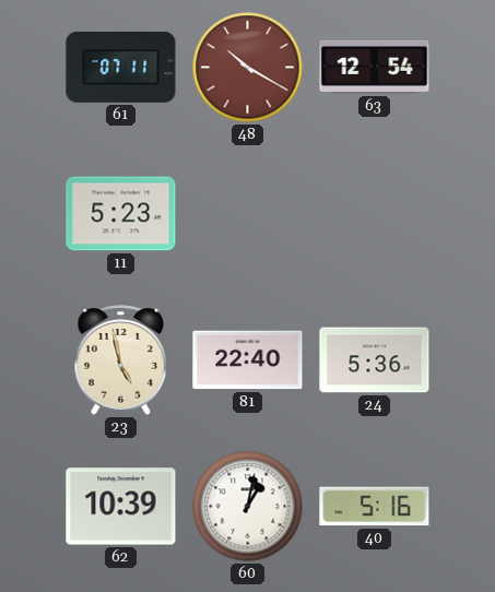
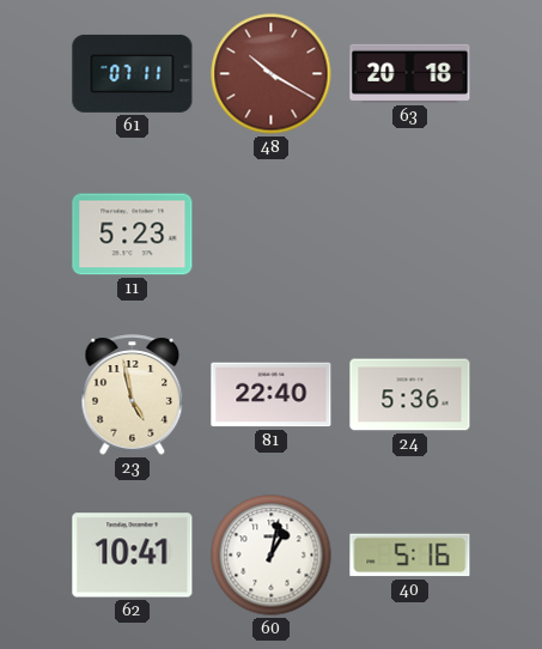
63: 12:54 -> 20:18 (410, 73)
62: 10:39 -> 10:41 (133, 556)
